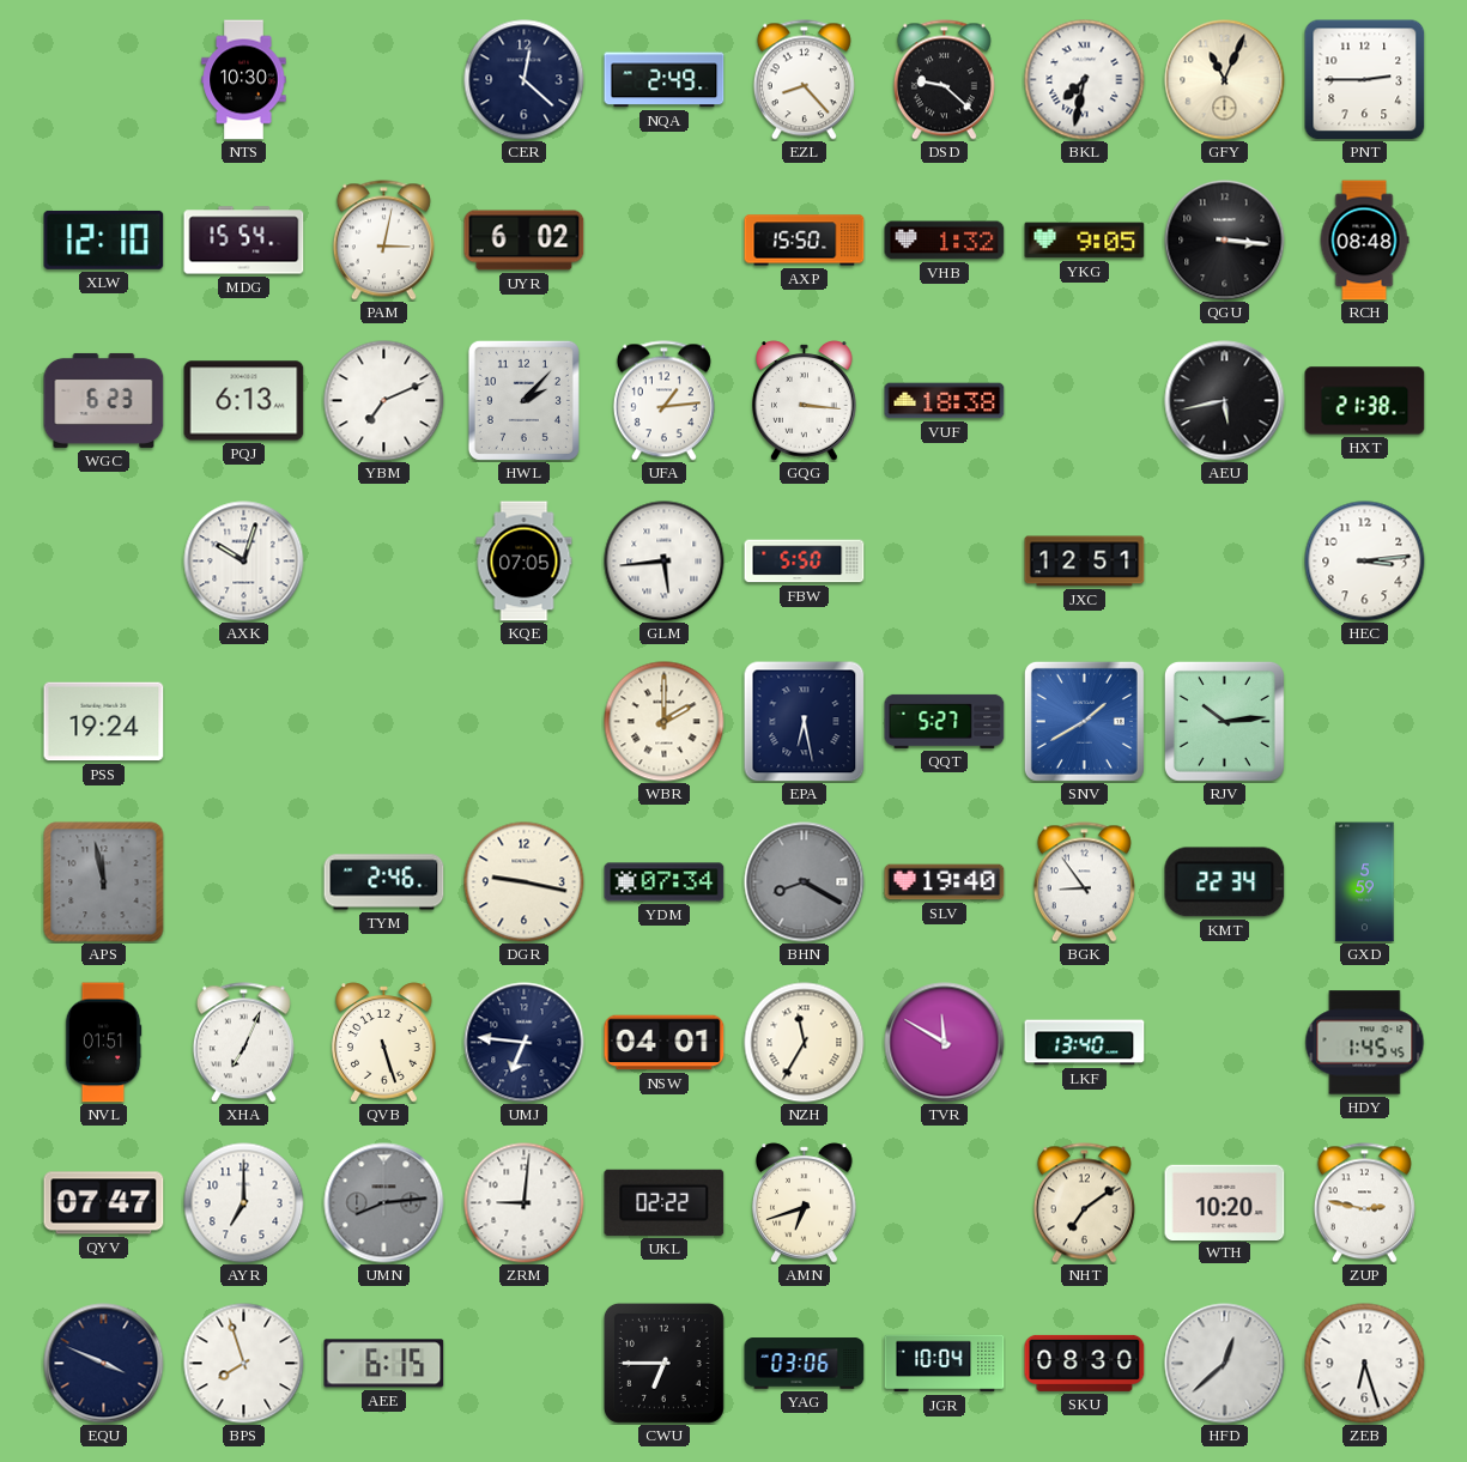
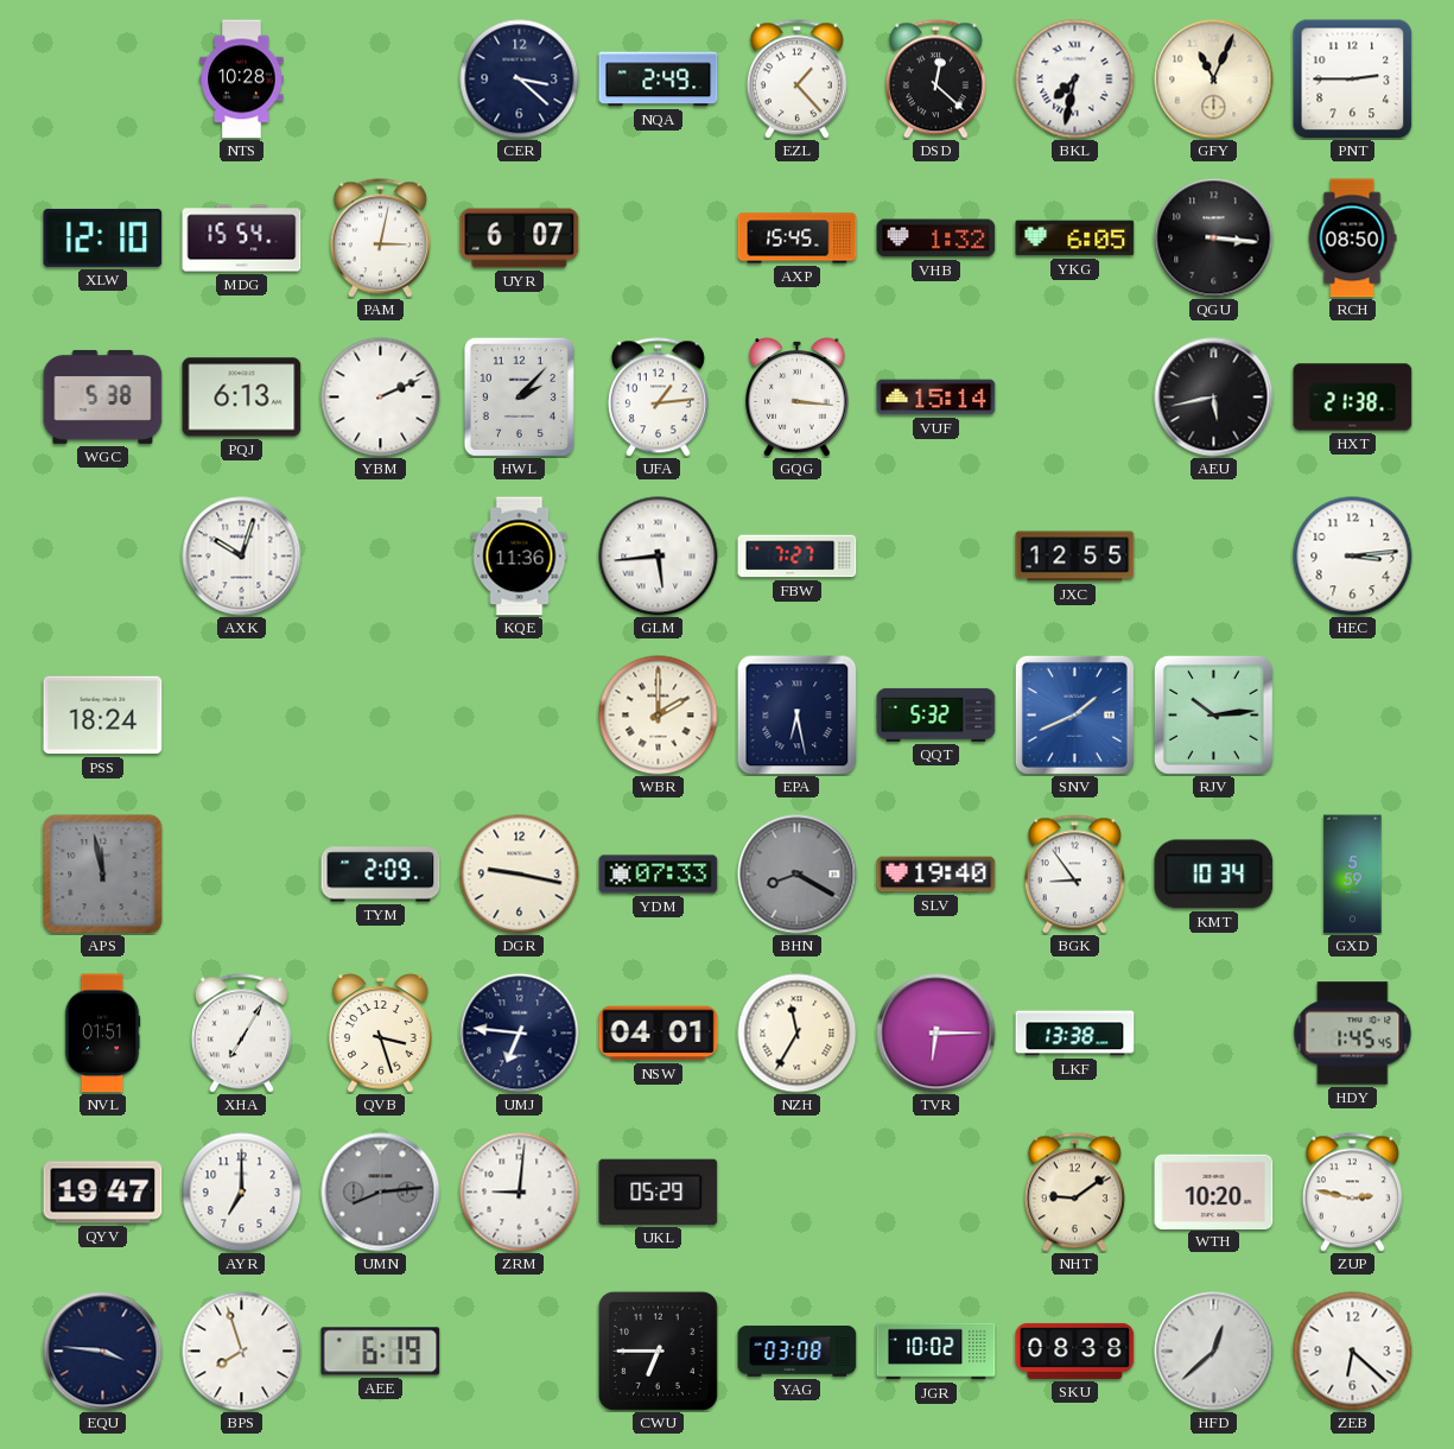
NTS: 10:30 -> 10:28 (242, 80)
CER: 12:22 -> 3:22 (520, 80)
EZL: 8:23 -> 1:23 (796, 80)
DSD: 9:22 -> 12:22 (935, 80)
UYR: 6:02 -> 6:07 (520, 239)
AXP: 15:50 -> 15:45 (798, 239)
YKG: 9:05 -> 6:05 (1075, 239)
RCH: 08:48 -> 08:50 (1352, 239)
WGC: 6:23 -> 5:38 (103, 396)
YBM: 7:11 -> 2:11 (381, 398)
VUF: 18:38 -> 15:14 (936, 398)
KQE: 07:05 -> 11:36 (520, 557)
FBW: 5:50 -> 7:27 (798, 557)
JXC: 12:51 -> 12:55 (1075, 557)
PSS: 19:24 -> 18:24 (103, 716)
QQT: 5:27 -> 5:32 (936, 714)
SNV: 1:40 -> 1:41 (1074, 714)
TYM: 2:46 -> 2:09 (381, 875)
YDM: 07:34 -> 07:33 (659, 875)
KMT: 22:34 -> 10:34 (1214, 875)
XHA: 7:04 -> 7:05 (241, 1034)
QVB: 5:27 -> 3:27 (381, 1034)
TVR: 11:50 -> 6:15 (936, 1034)
LKF: 13:40 -> 13:38 (1075, 1034)
QYV: 07:47 -> 19:47 (103, 1193)
UKL: 02:22 -> 05:29 (659, 1191)
AMN: 6:42 -> none (805, 1203)
NHT: 7:09 -> 9:09 (1074, 1193)
EQU: 3:49 -> 3:46 (103, 1352)
AEE: 6:15 -> 6:19 (381, 1352)
YAG: 03:06 -> 03:08 (798, 1352)
JGR: 10:04 -> 10:02 (936, 1352)
SKU: 08:30 -> 08:38 (1075, 1351)
ZEB: 6:27 -> 6:22 (1353, 1352)
